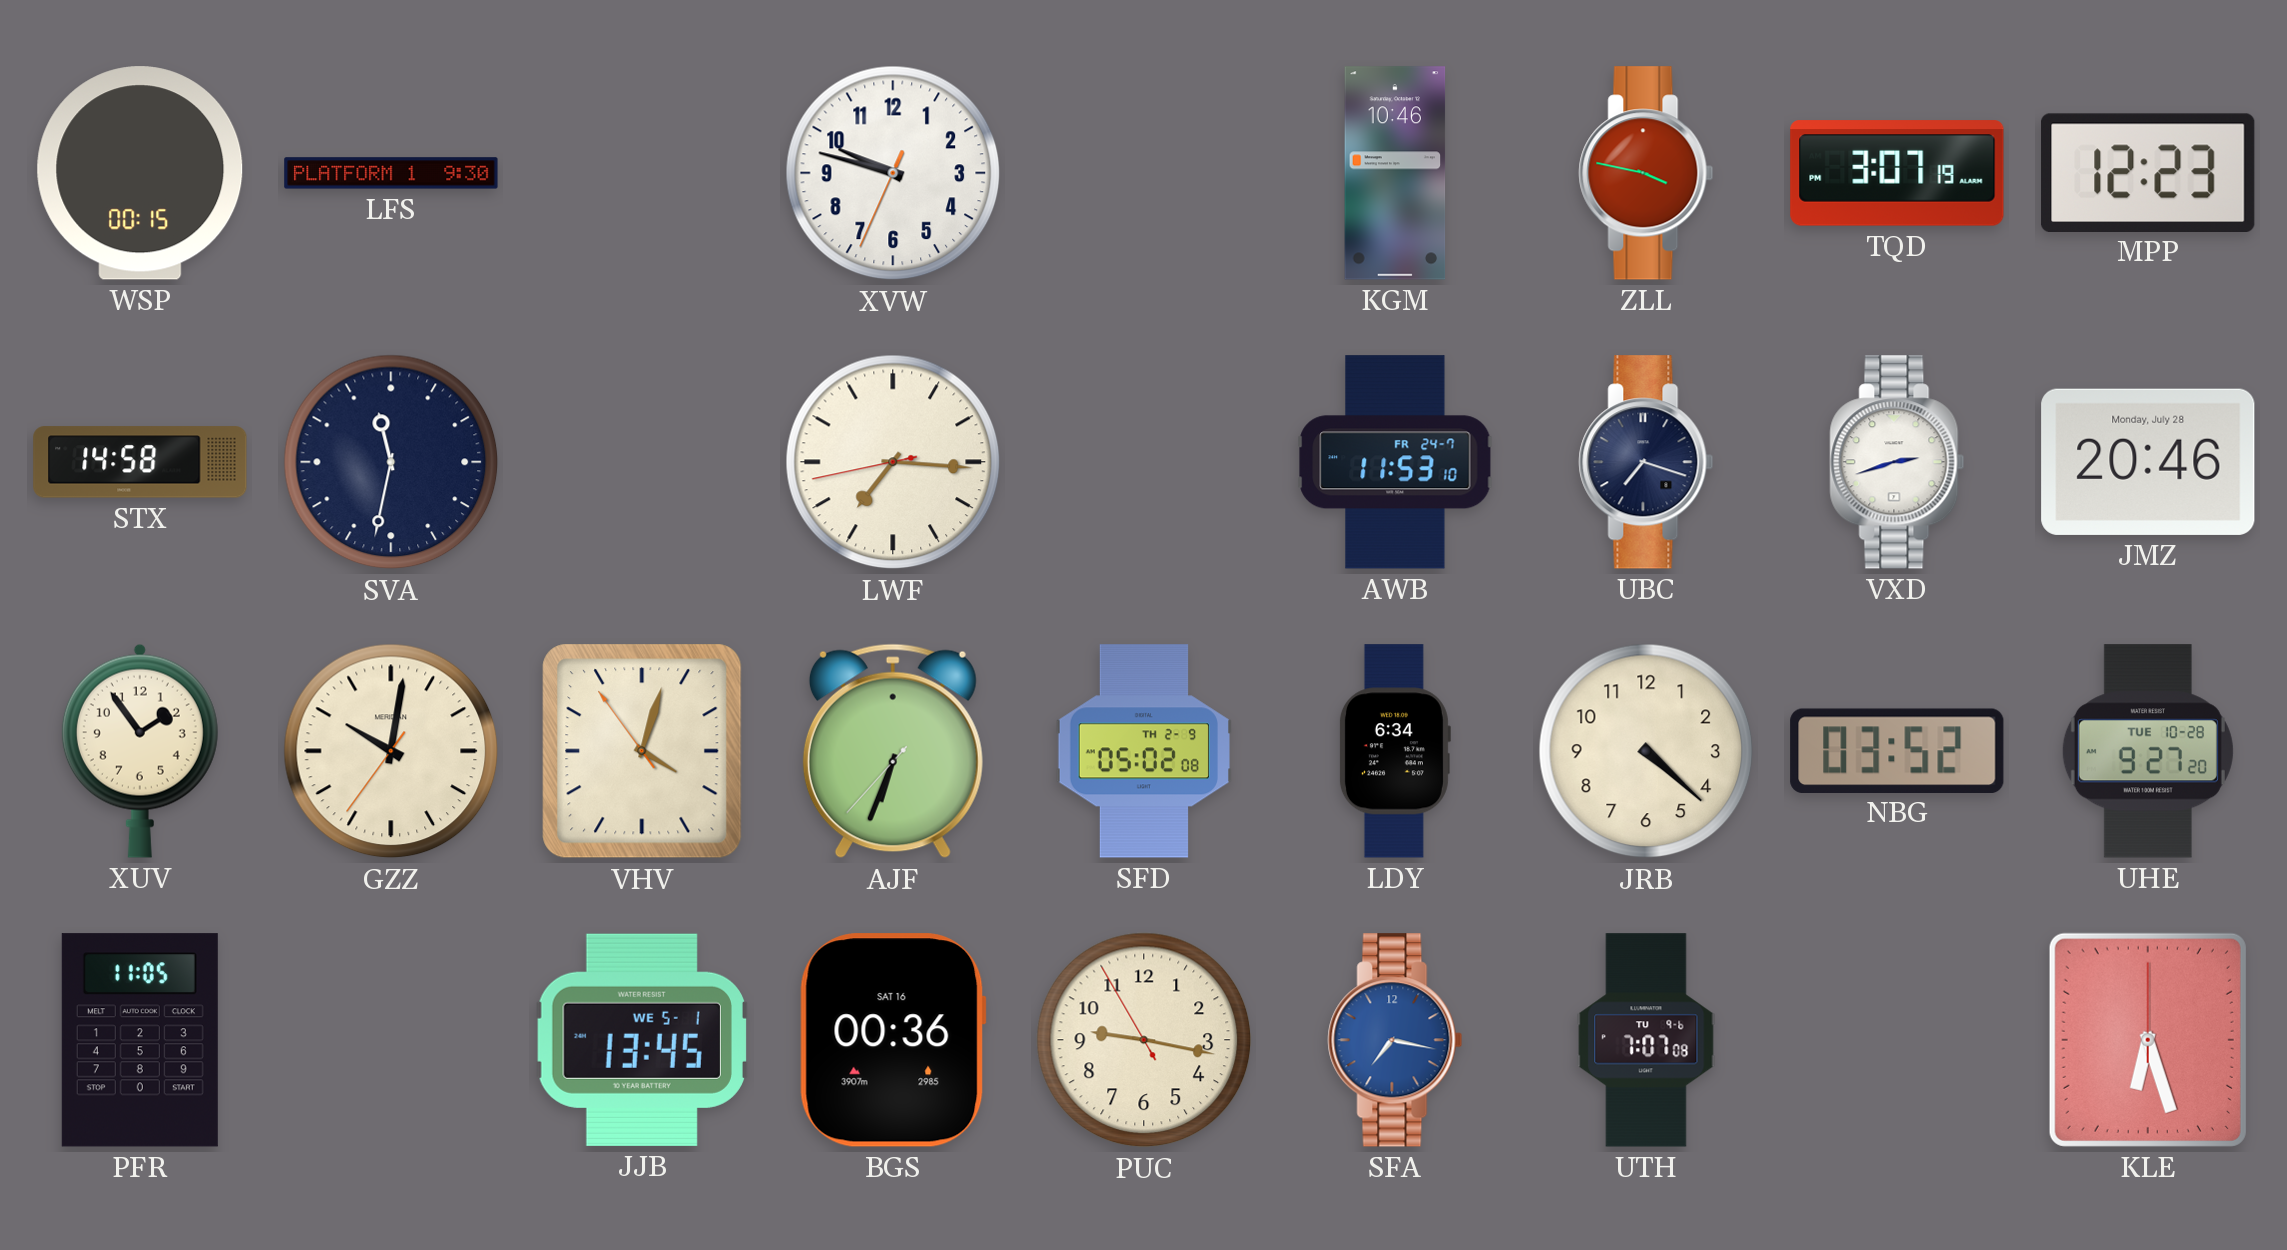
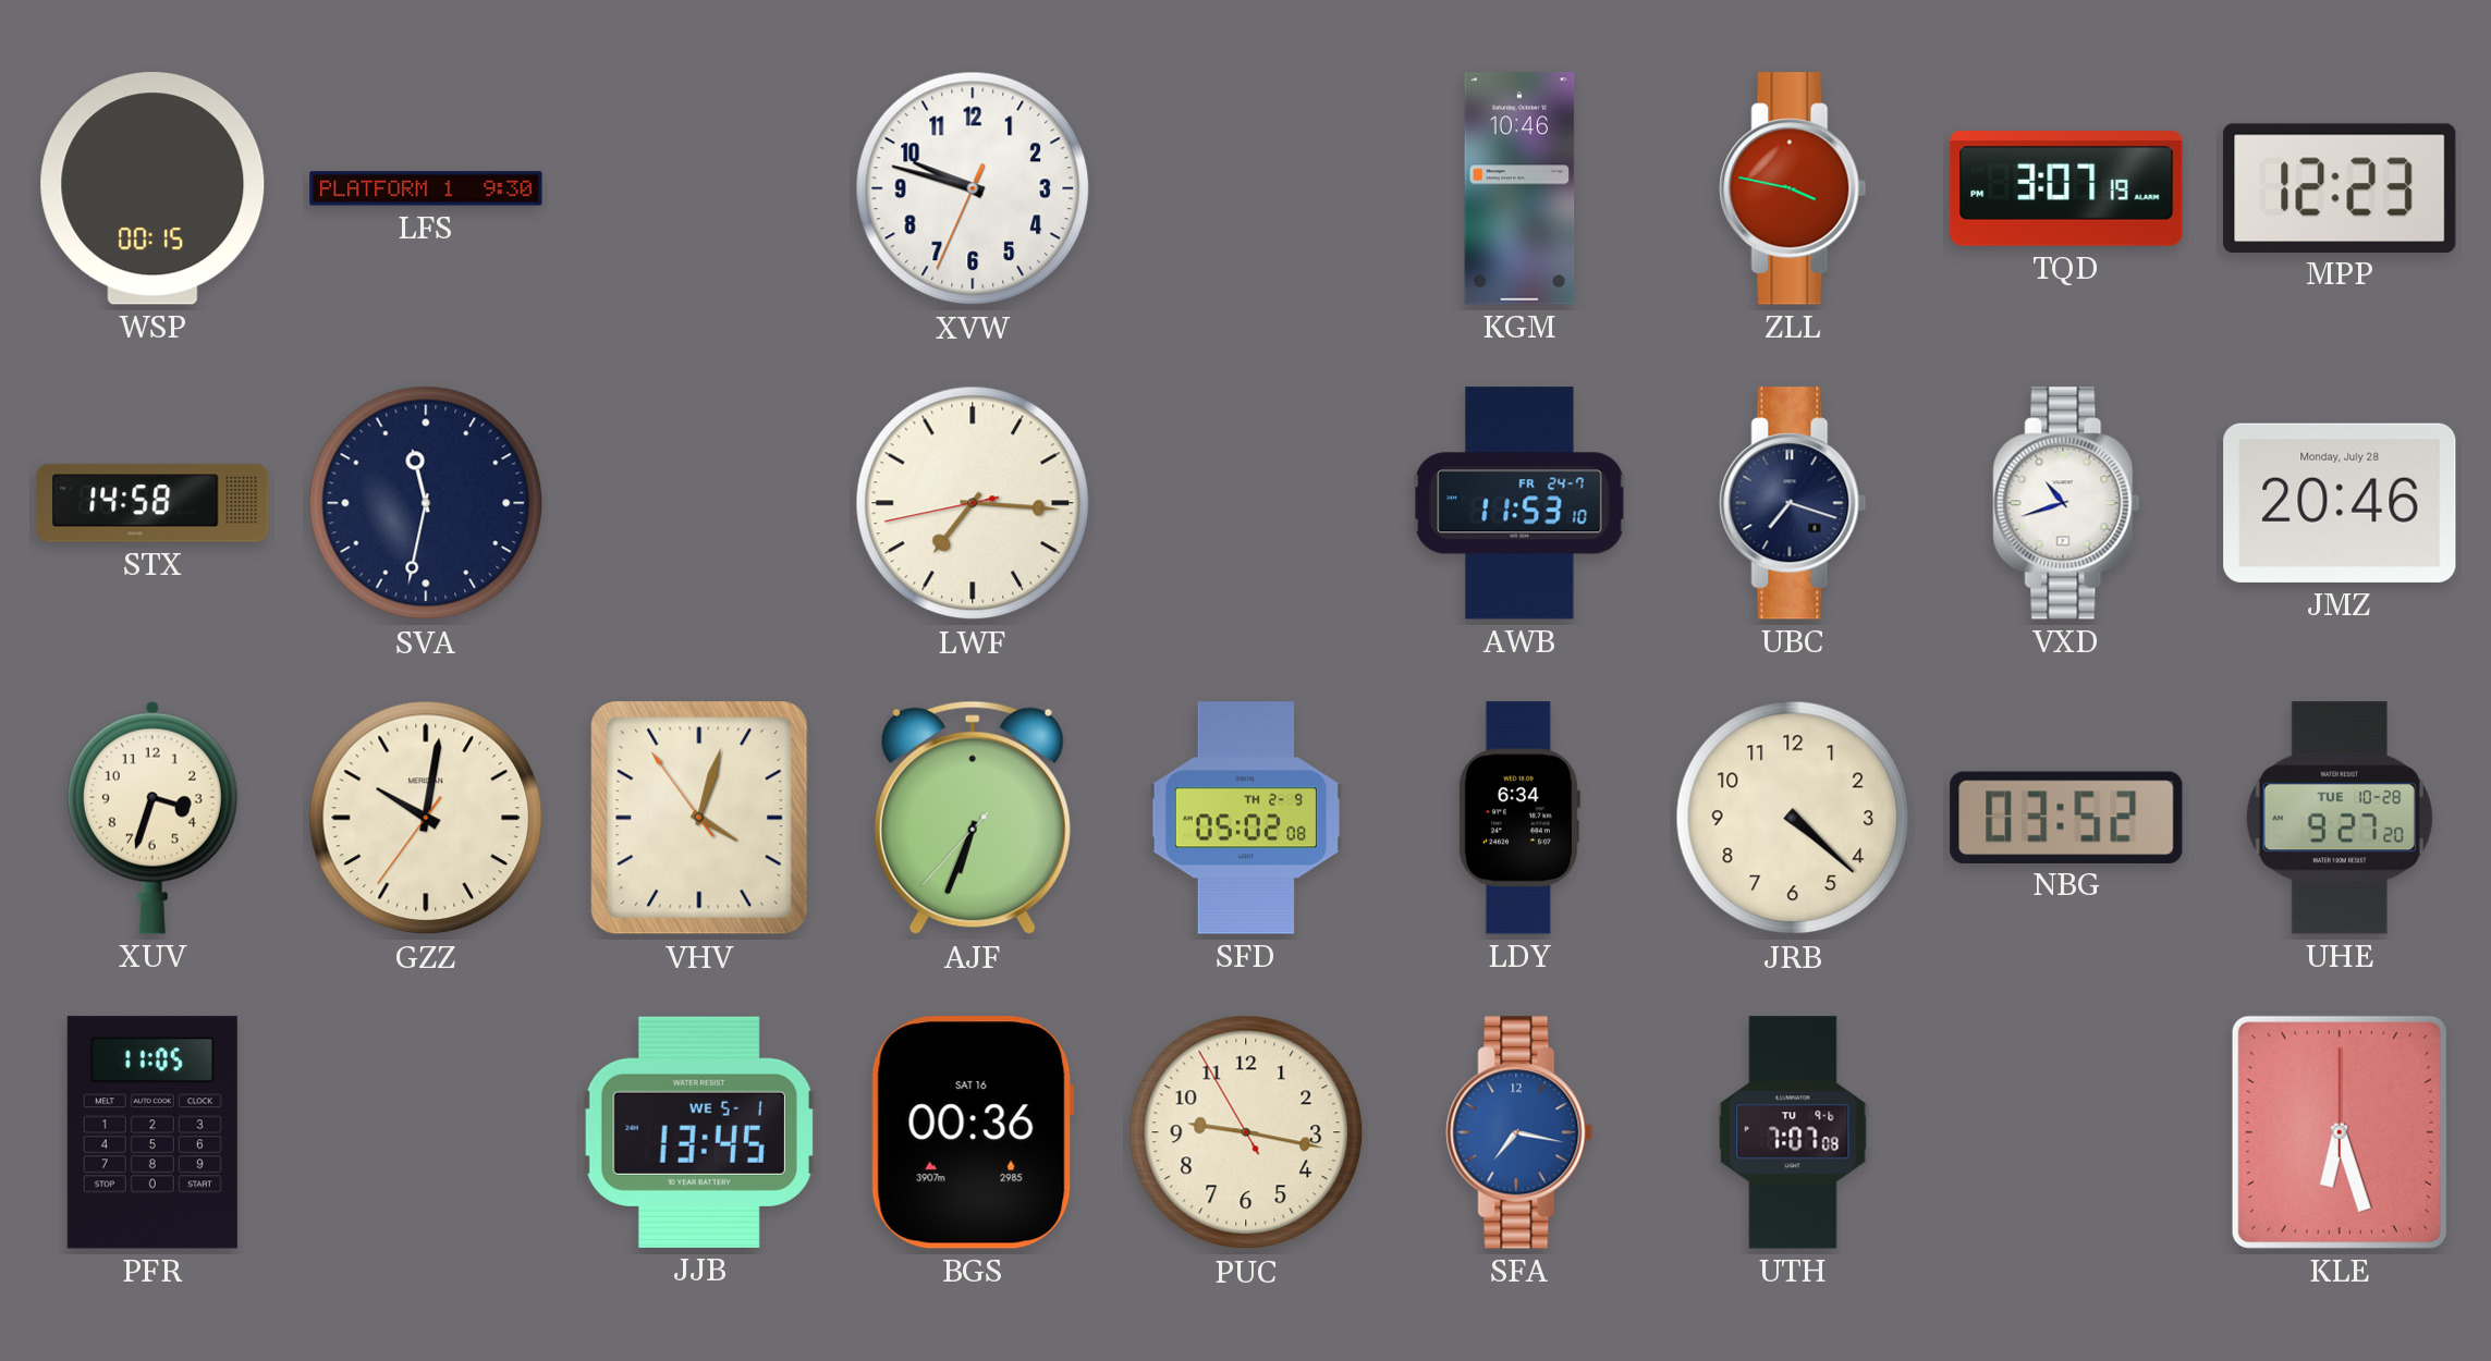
VXD: 2:42 -> 10:42 (2066, 503)
XUV: 1:54 -> 3:33 (152, 818)
